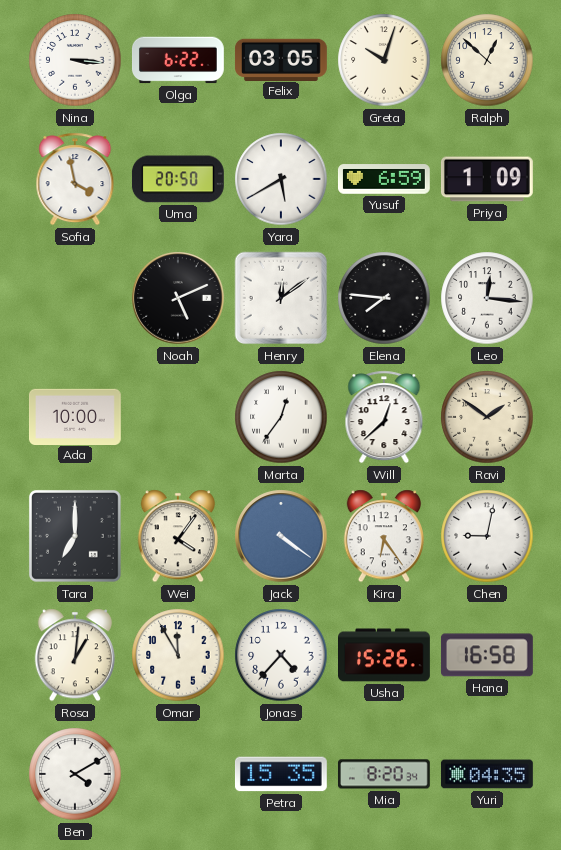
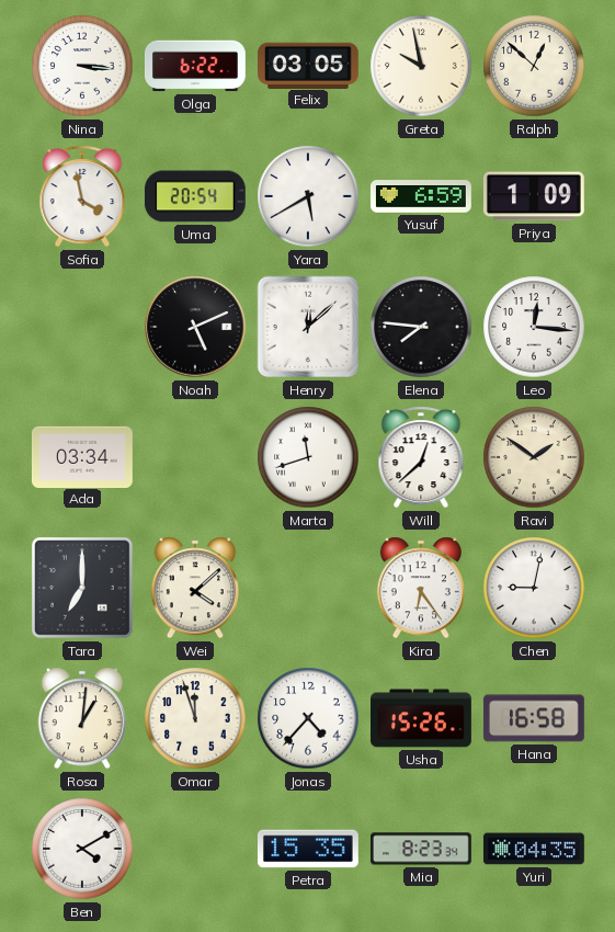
Greta: 10:03 -> 9:58 (421, 66)
Uma: 20:50 -> 20:54 (195, 196)
Henry: 12:09 -> 12:08 (308, 327)
Ada: 10:00 -> 03:34 (82, 456)
Marta: 12:36 -> 11:42 (308, 457)
Wei: 4:06 -> 4:08 (195, 588)
Jack: 4:21 -> none (281, 536)
Omar: 11:55 -> 11:57 (195, 718)
Mia: 8:20 -> 8:23 (421, 849)
